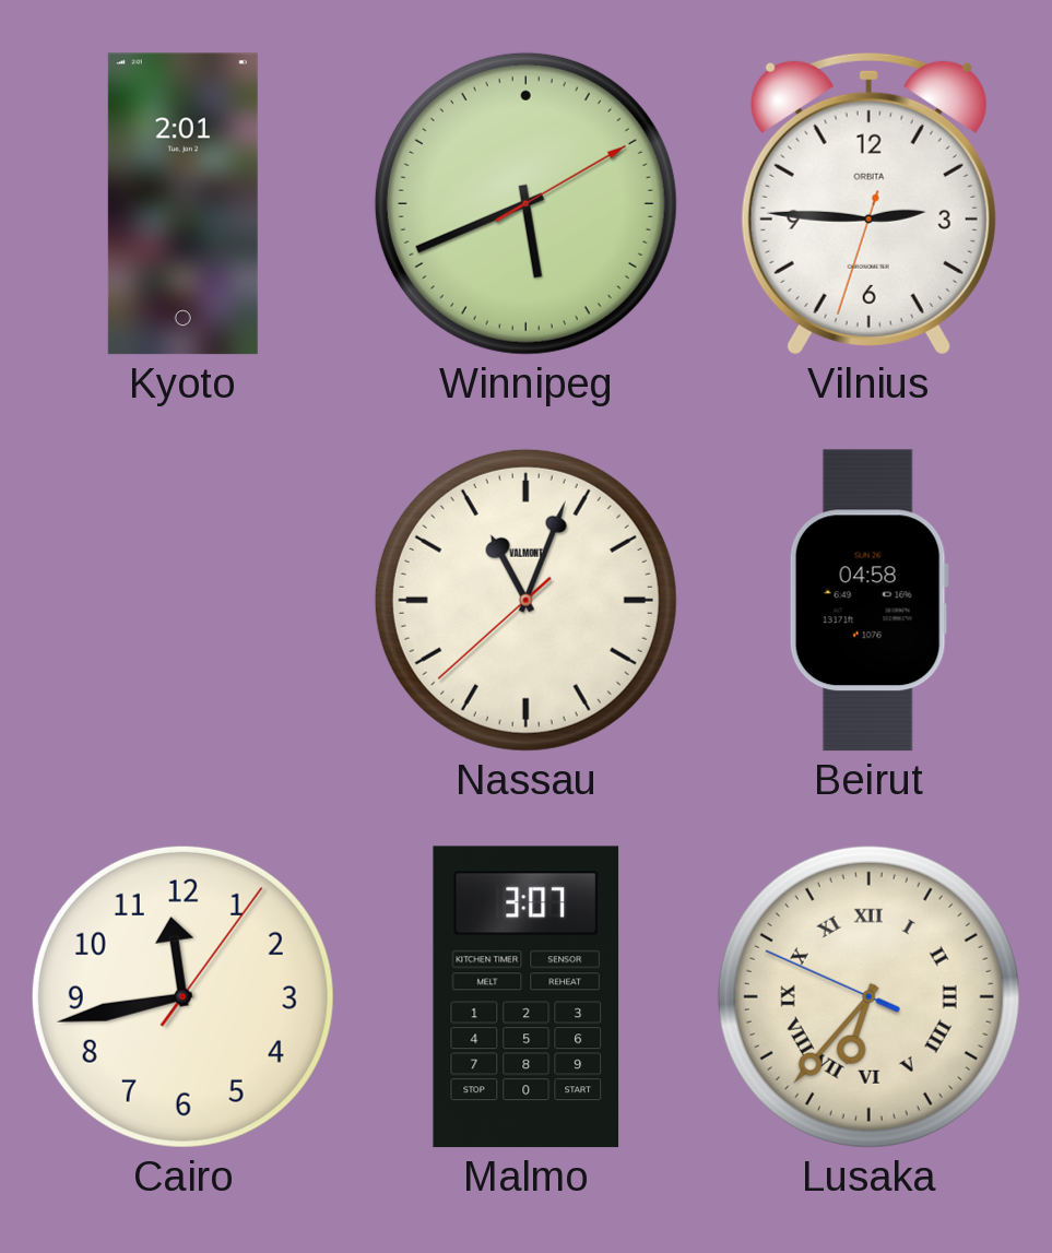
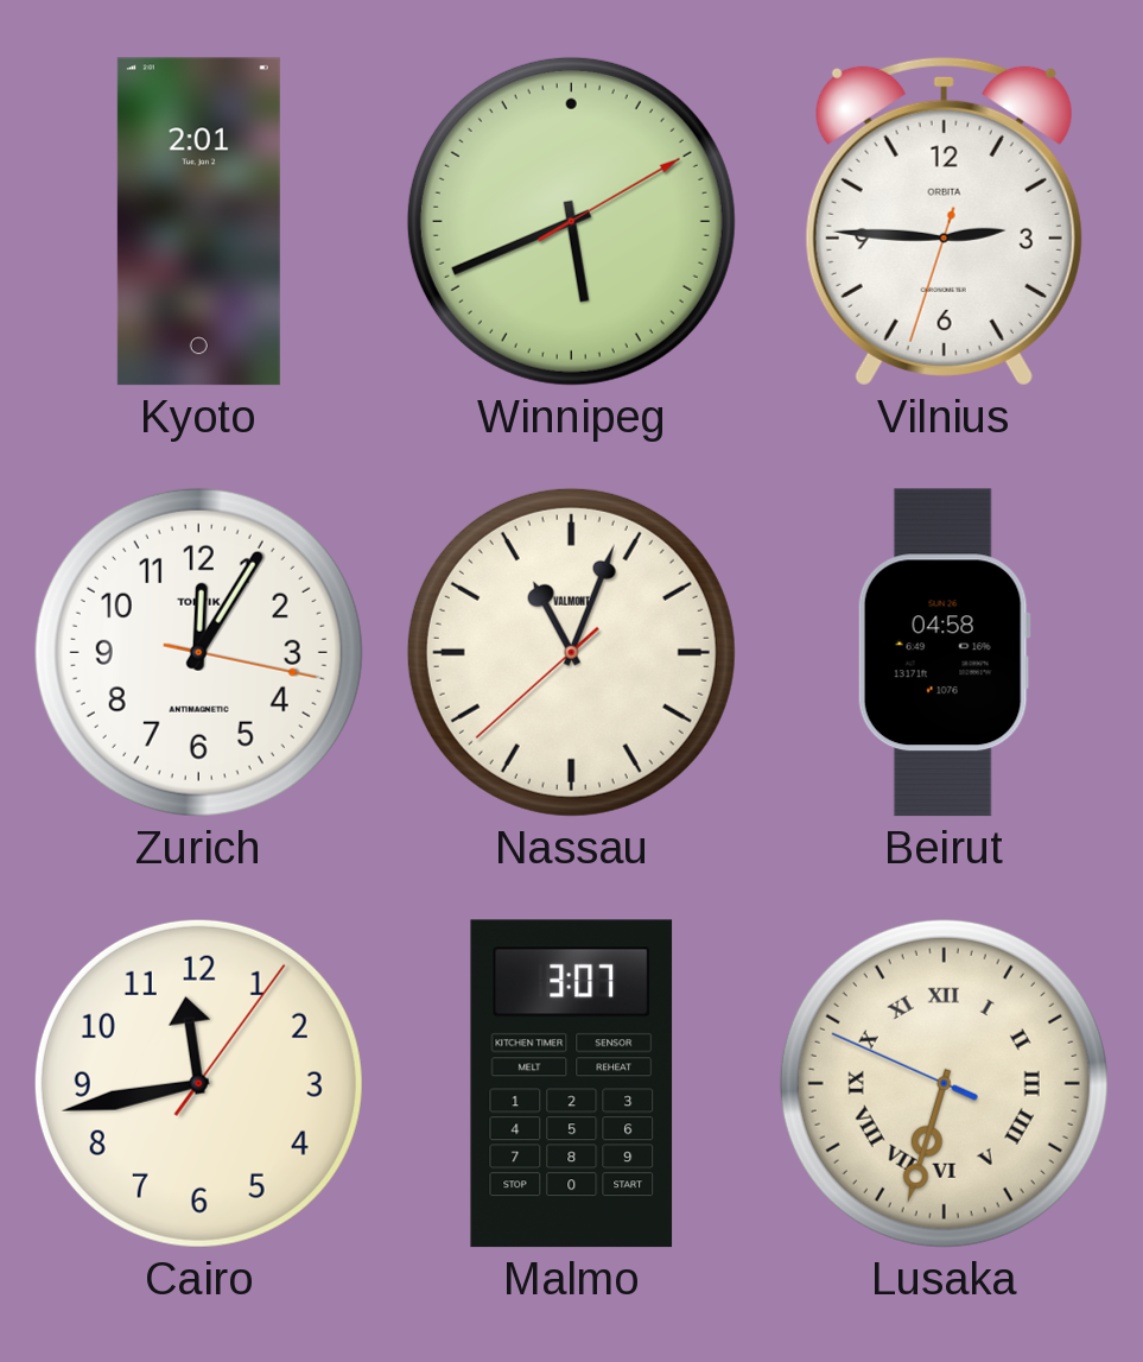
Zurich: none -> 12:05 (198, 652)
Lusaka: 6:36 -> 6:32 (944, 1083)
